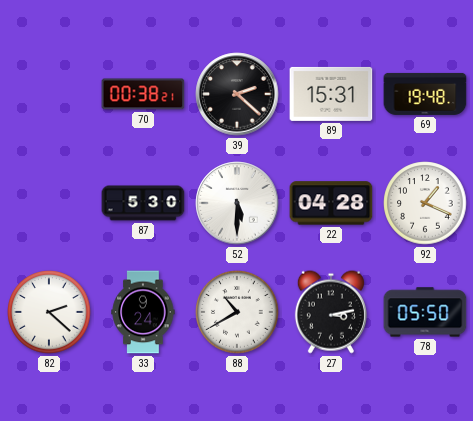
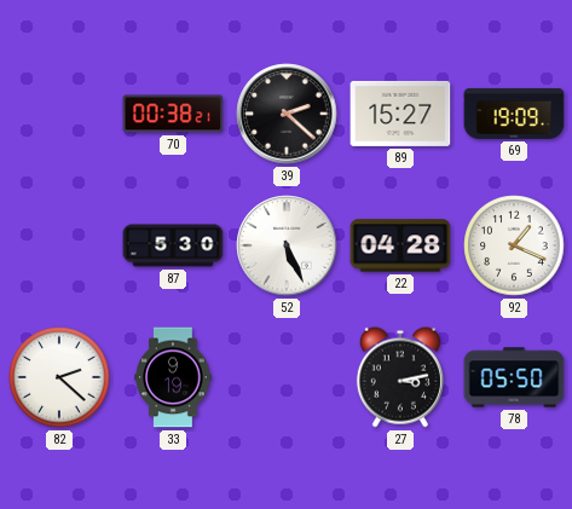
89: 15:31 -> 15:27 (400, 114)
69: 19:48 -> 19:09 (514, 114)
52: 5:30 -> 5:26 (287, 245)
33: 9:24 -> 9:19 (173, 377)
88: 10:40 -> none (237, 312)
